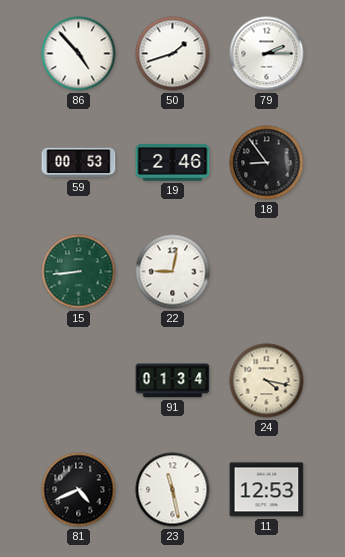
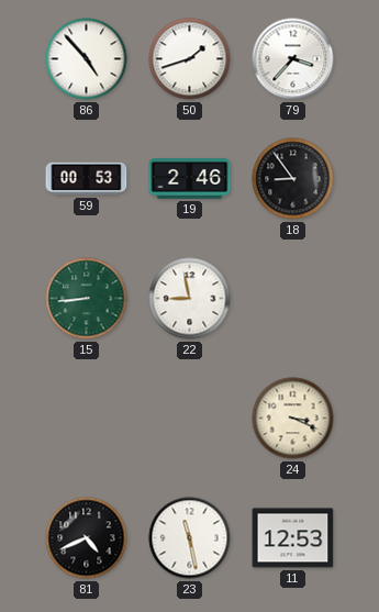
79: 2:15 -> 3:37 (293, 59)
22: 9:02 -> 8:58 (190, 299)
91: 01:34 -> none (173, 381)
24: 4:17 -> 3:19 (293, 419)
